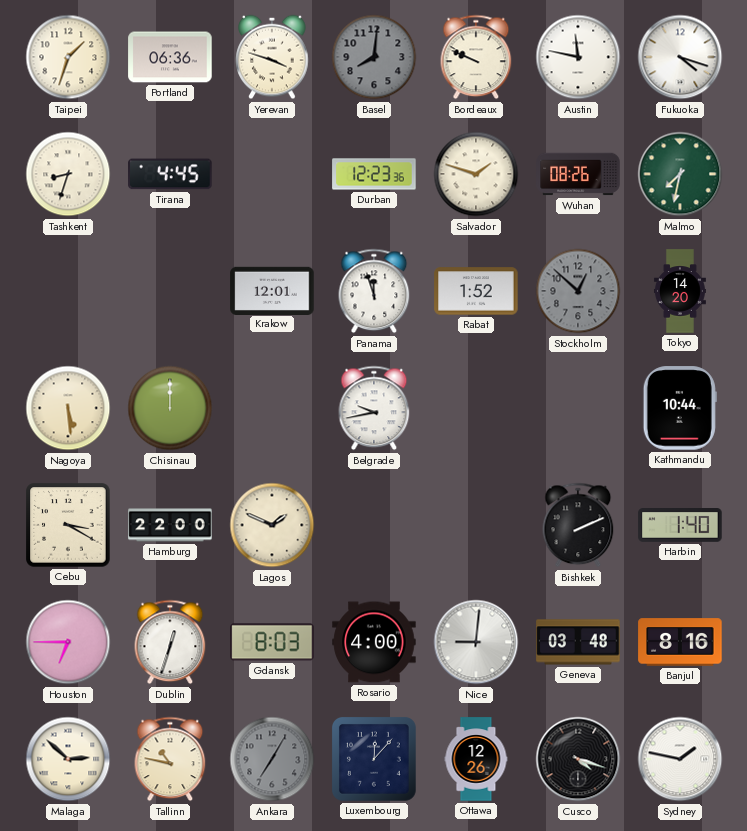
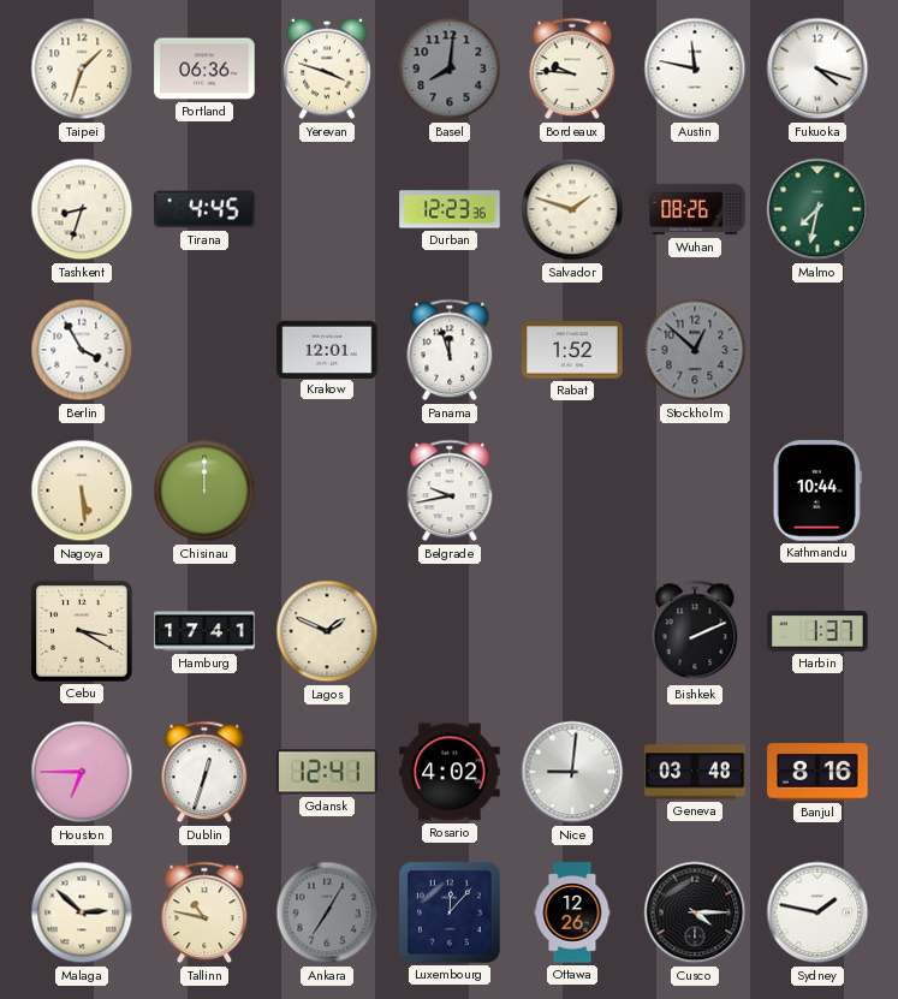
Bordeaux: 9:49 -> 9:46 (572, 69)
Berlin: none -> 3:55 (82, 350)
Tokyo: 14:20 -> none (680, 291)
Hamburg: 22:00 -> 17:41 (204, 631)
Harbin: 1:40 -> 1:37 (817, 631)
Gdansk: 8:03 -> 12:41 (327, 772)
Rosario: 4:00 -> 4:02 (450, 772)
Cusco: 4:18 -> 4:15 (695, 912)
